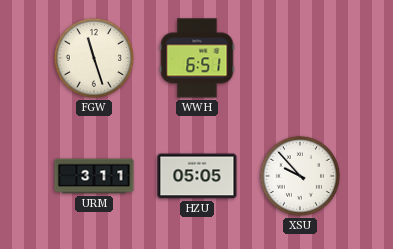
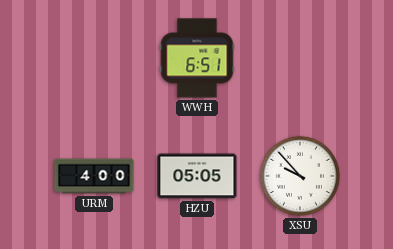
FGW: 11:27 -> none (94, 58)
URM: 3:11 -> 4:00 (94, 176)
